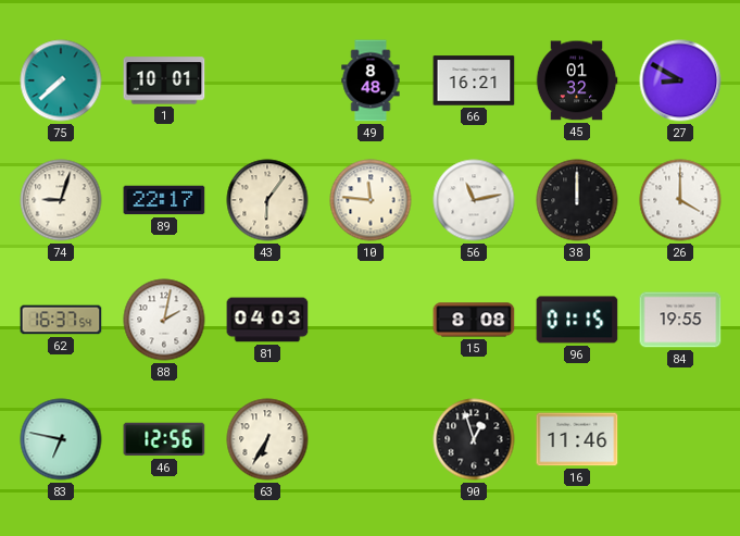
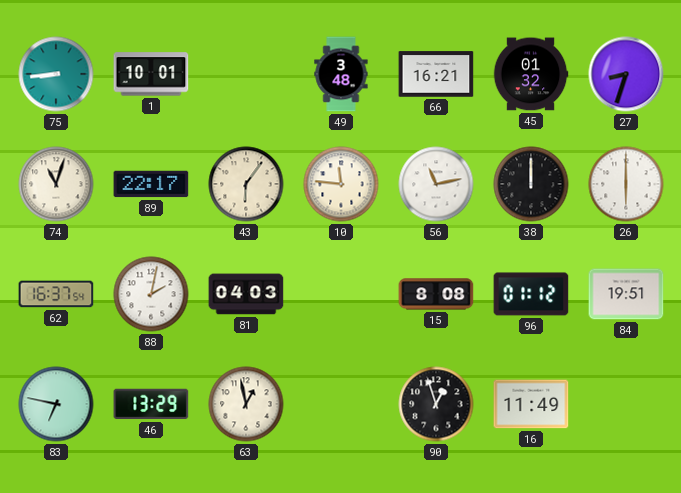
75: 7:38 -> 8:44 (56, 74)
49: 8:48 -> 3:48 (341, 74)
27: 8:50 -> 8:33 (626, 74)
74: 9:03 -> 11:03 (56, 184)
26: 4:00 -> 6:00 (626, 184)
96: 01:15 -> 01:12 (531, 294)
84: 19:55 -> 19:51 (626, 294)
46: 12:56 -> 13:29 (151, 404)
63: 6:35 -> 12:58 (246, 404)
16: 11:46 -> 11:49 (531, 404)
